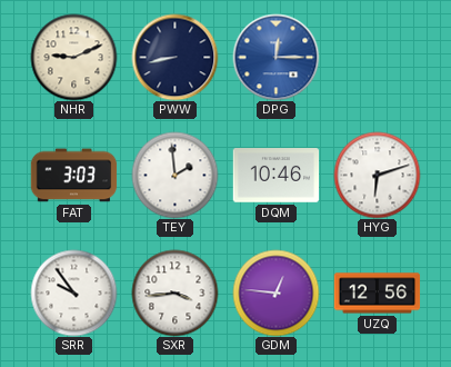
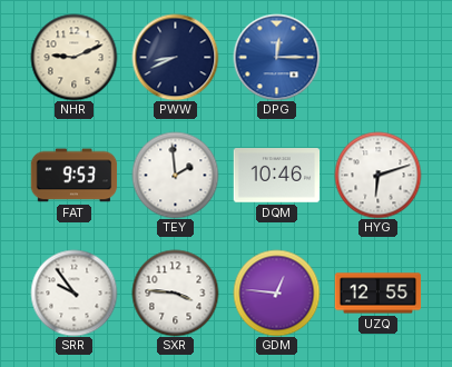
PWW: 8:43 -> 8:41 (175, 57)
FAT: 3:03 -> 9:53 (73, 176)
SXR: 3:44 -> 3:46 (175, 292)
UZQ: 12:56 -> 12:55 (377, 294)
